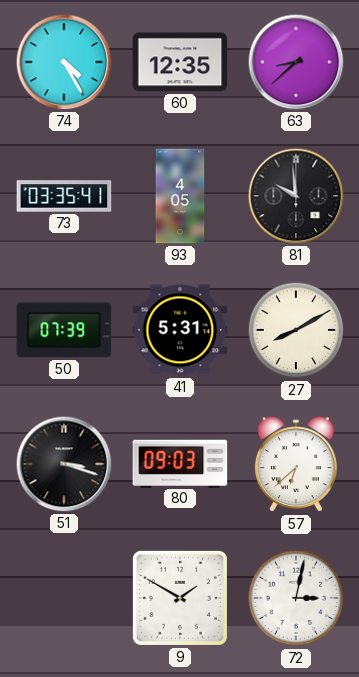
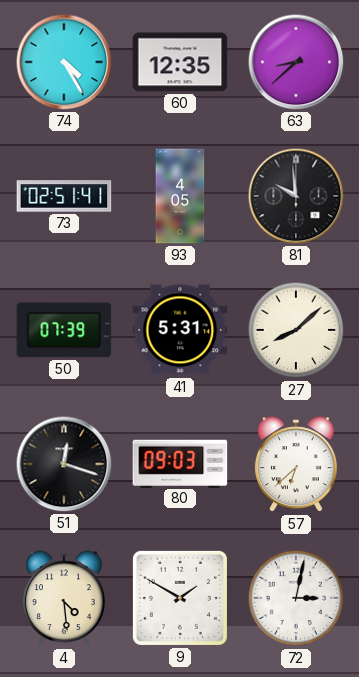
73: 03:35 -> 02:51 (64, 196)
27: 8:10 -> 8:08 (296, 330)
51: 3:18 -> 12:18 (64, 464)
4: none -> 4:29 (64, 599)
